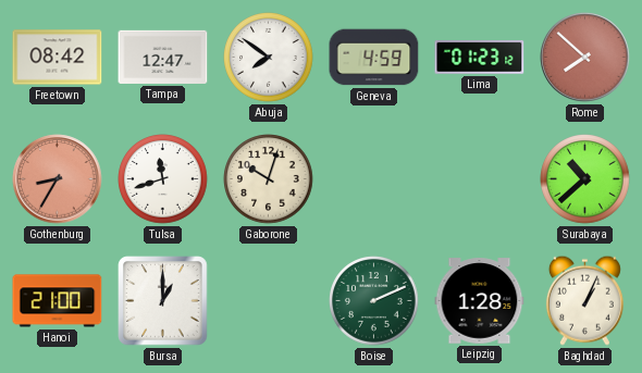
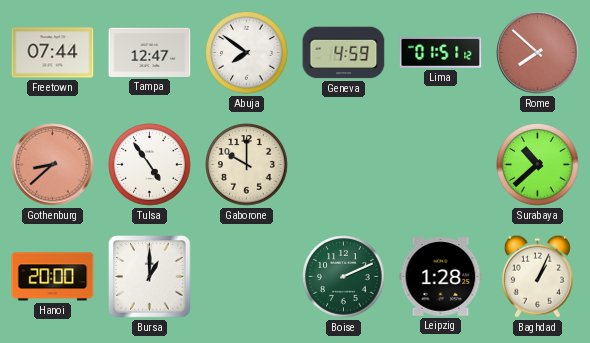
Freetown: 08:42 -> 07:44 (53, 53)
Lima: 01:23 -> 01:51 (441, 52)
Gothenburg: 8:35 -> 8:38 (53, 165)
Tulsa: 11:42 -> 4:54 (150, 165)
Gaborone: 10:03 -> 10:00 (247, 165)
Hanoi: 21:00 -> 20:00 (53, 277)
